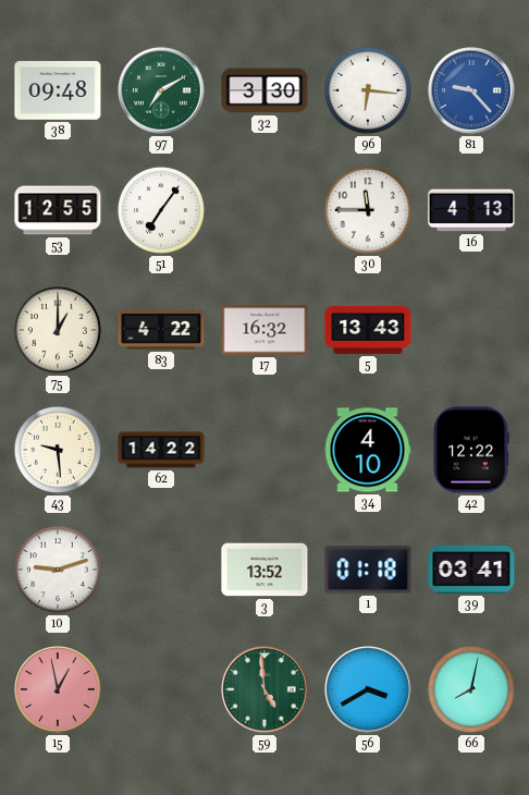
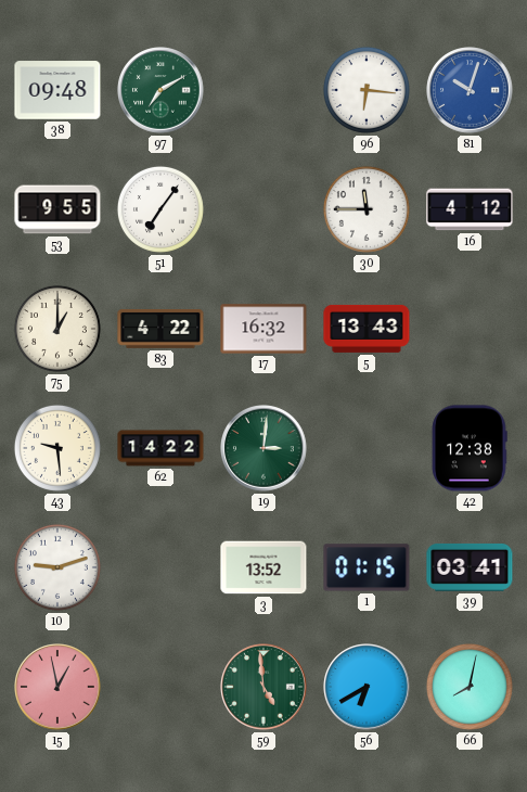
32: 3:30 -> none (264, 90)
81: 9:23 -> 10:03 (470, 90)
53: 12:55 -> 9:55 (57, 209)
16: 4:13 -> 4:12 (470, 209)
19: none -> 3:01 (263, 448)
34: 4:10 -> none (368, 450)
42: 12:22 -> 12:38 (470, 448)
1: 01:18 -> 01:15 (367, 567)
56: 3:40 -> 6:40 (367, 687)
